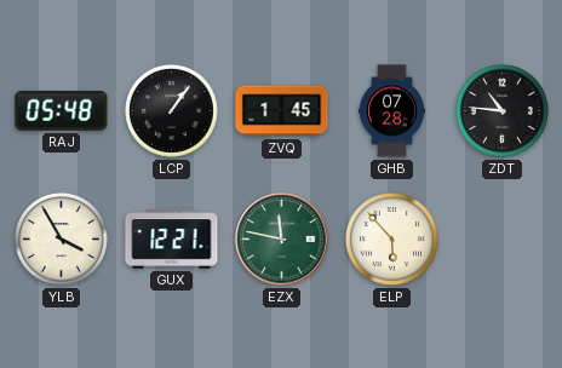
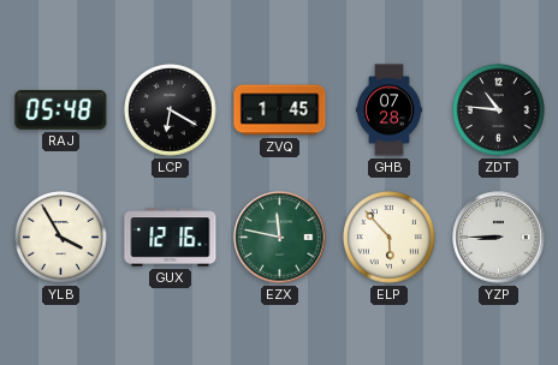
LCP: 1:06 -> 6:20 (171, 110)
GUX: 12:21 -> 12:16 (171, 238)
YZP: none -> 8:45 (499, 238)
